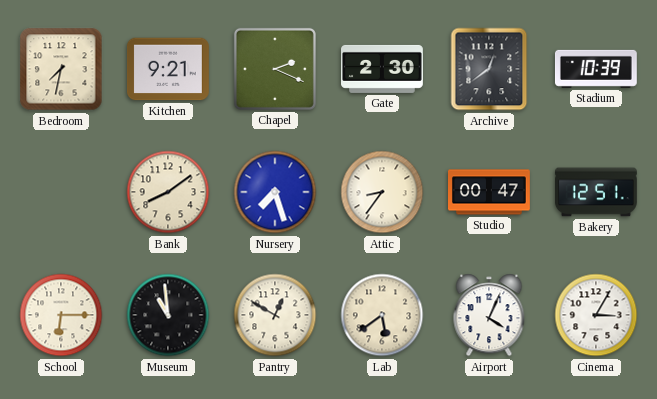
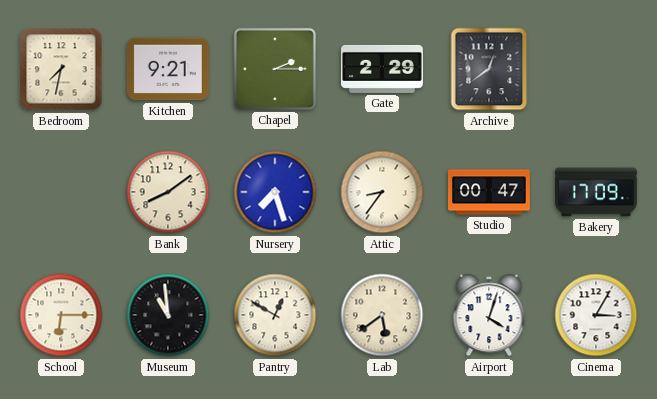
Chapel: 2:19 -> 2:15 (275, 69)
Gate: 2:30 -> 2:29 (383, 69)
Stadium: 10:39 -> none (596, 69)
Bakery: 12:51 -> 17:09 (596, 192)
Airport: 4:04 -> 4:03 (489, 315)
